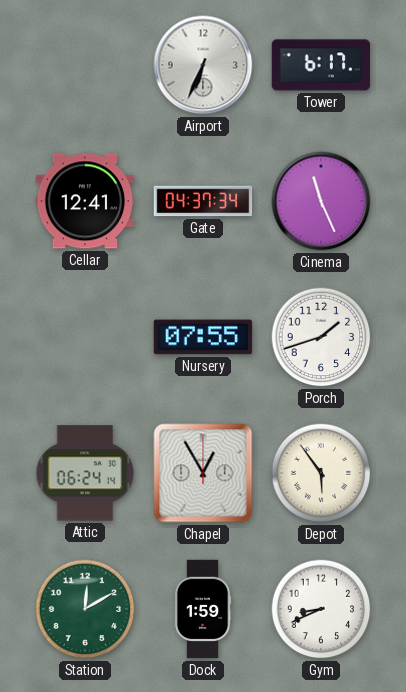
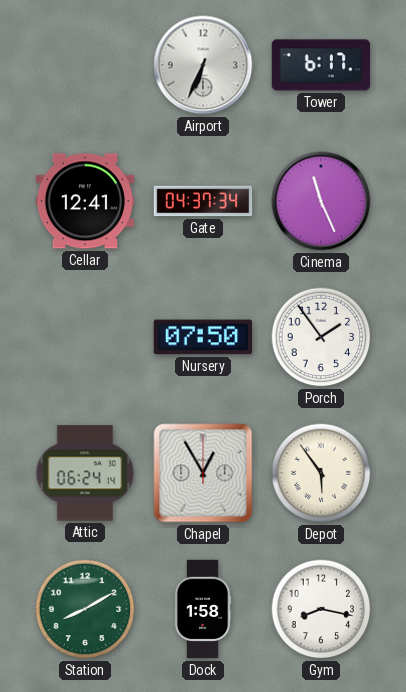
Nursery: 07:55 -> 07:50 (203, 337)
Porch: 1:42 -> 1:54 (321, 337)
Station: 12:10 -> 8:10 (85, 609)
Dock: 1:59 -> 1:58 (203, 609)
Gym: 8:41 -> 8:17 (321, 609)
